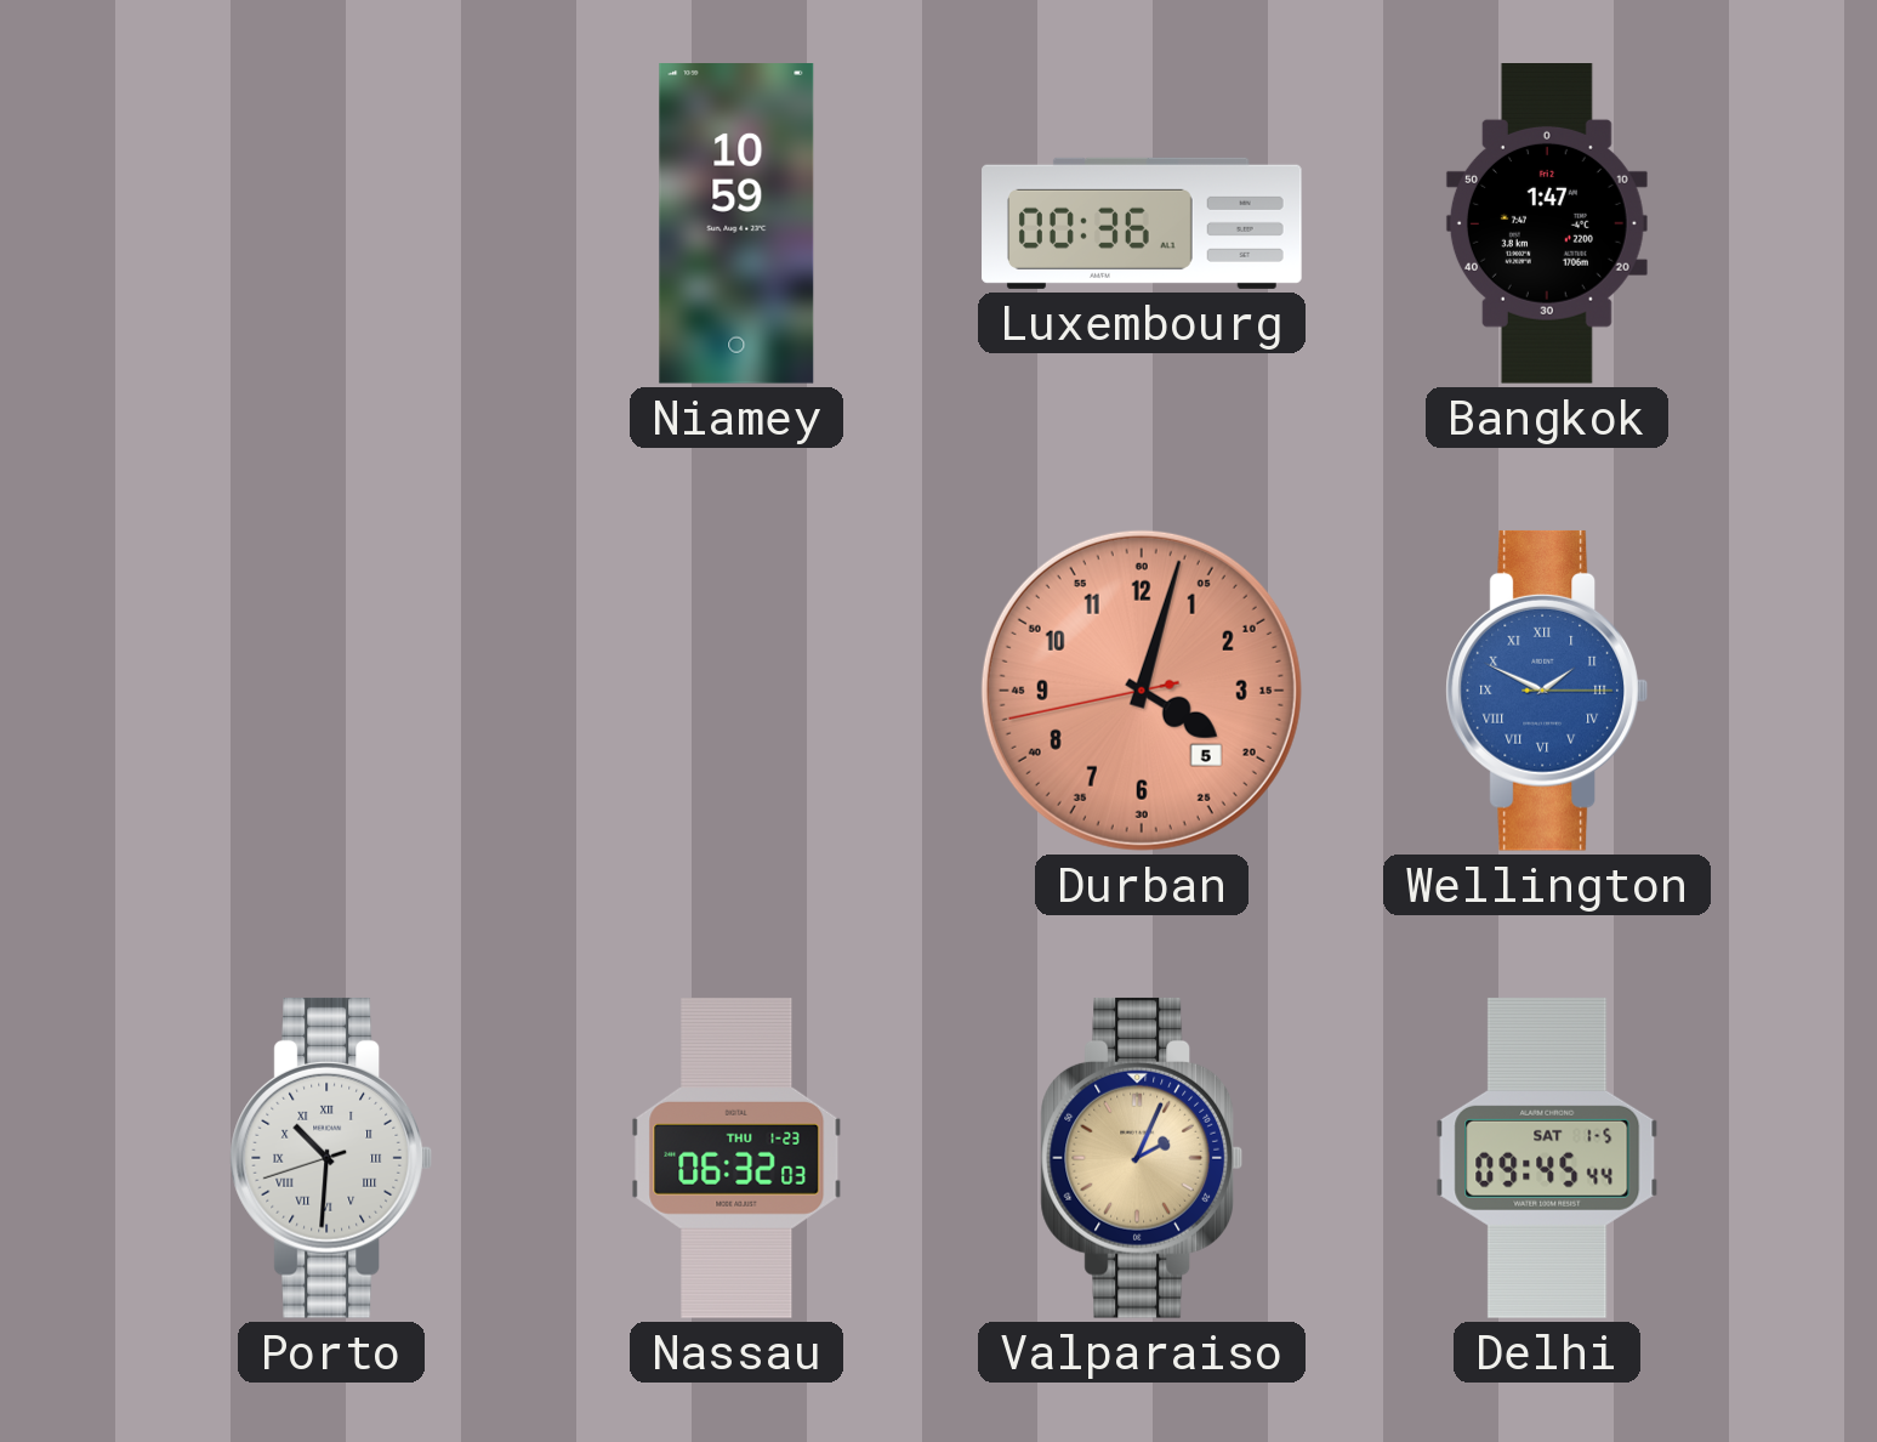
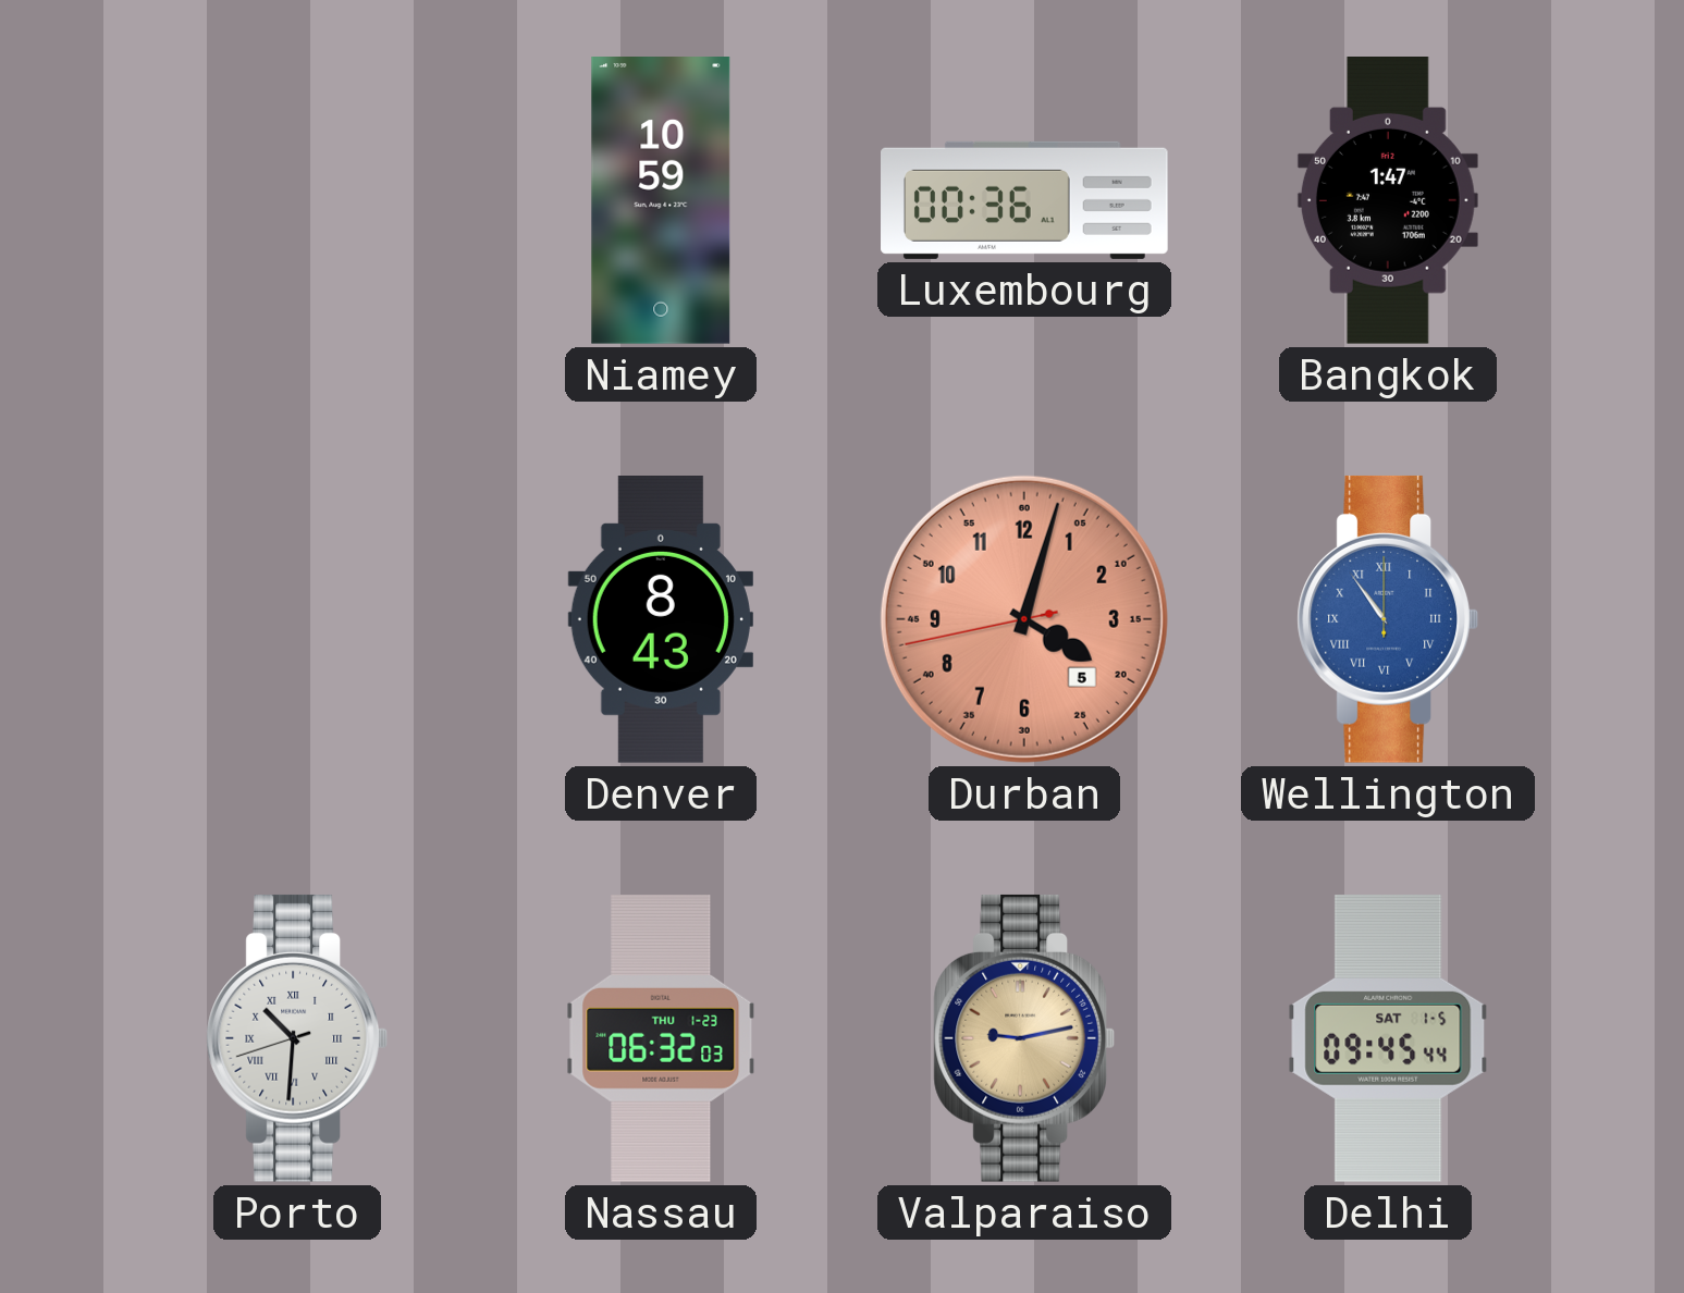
Denver: none -> 8:43 (661, 620)
Wellington: 1:49 -> 10:54 (1387, 619)
Valparaiso: 2:04 -> 9:13 (1023, 1038)
